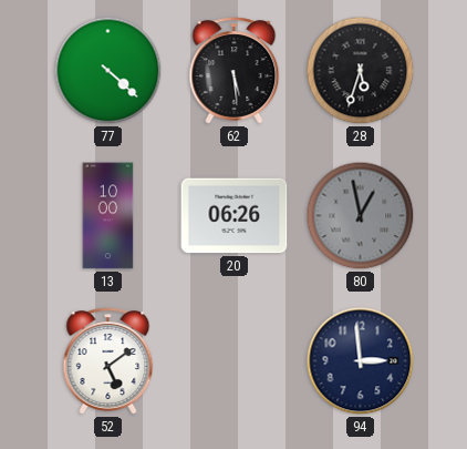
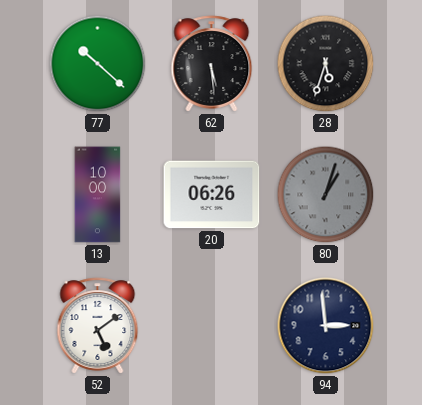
77: 4:22 -> 10:22 (98, 64)
80: 12:58 -> 1:03 (326, 195)
